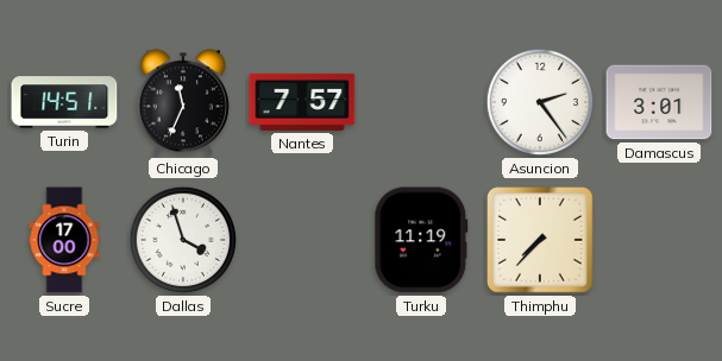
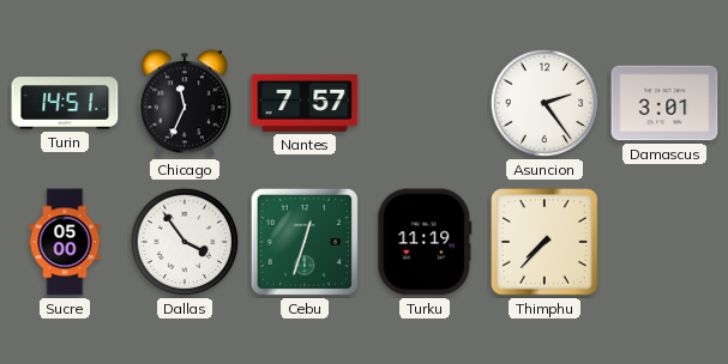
Sucre: 17:00 -> 05:00 (65, 242)
Dallas: 3:57 -> 3:54 (185, 242)
Cebu: none -> 12:33 (305, 242)
